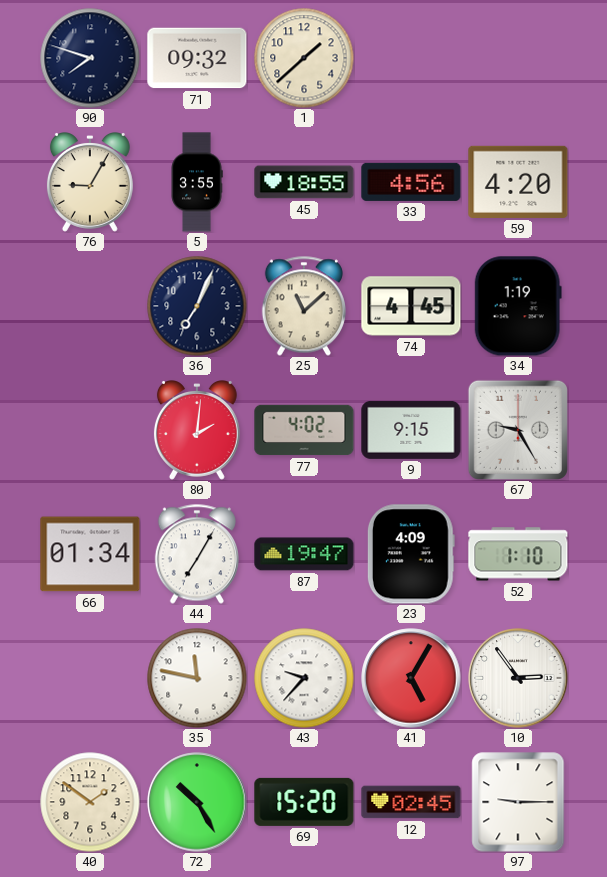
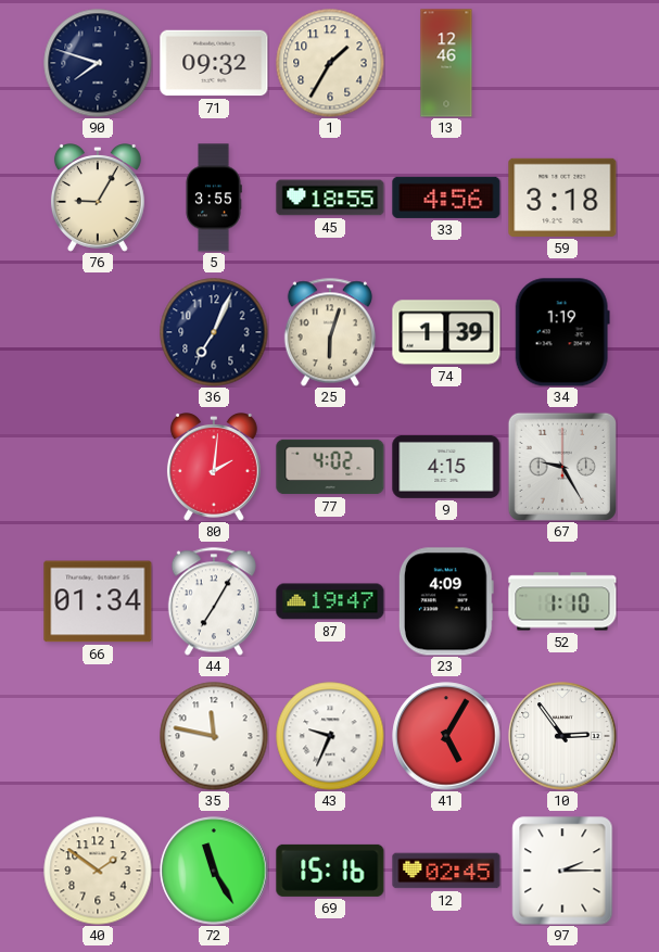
1: 1:38 -> 1:35 (330, 63)
13: none -> 12:46 (446, 63)
59: 4:20 -> 3:18 (562, 198)
25: 11:08 -> 6:03 (330, 332)
74: 4:45 -> 1:39 (446, 332)
9: 9:15 -> 4:15 (446, 467)
43: 9:37 -> 9:34 (330, 736)
72: 10:25 -> 11:25 (214, 871)
69: 15:20 -> 15:16 (330, 871)
97: 9:15 -> 2:15 (562, 871)
